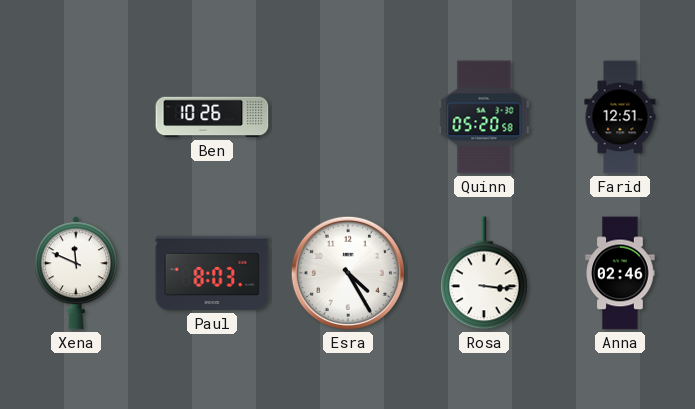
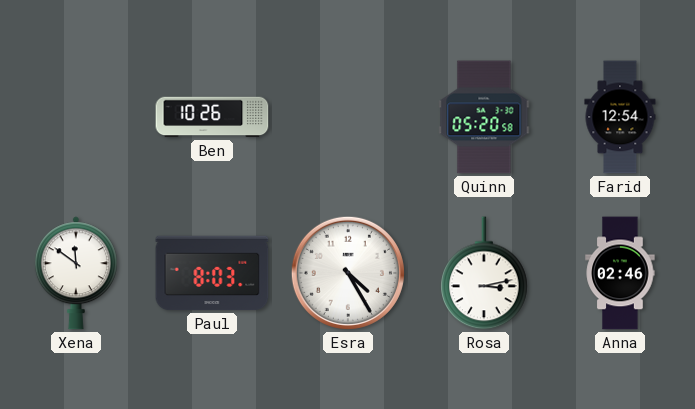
Farid: 12:51 -> 12:54 (620, 117)
Xena: 11:49 -> 11:51 (76, 273)
Rosa: 3:16 -> 3:13 (484, 273)
